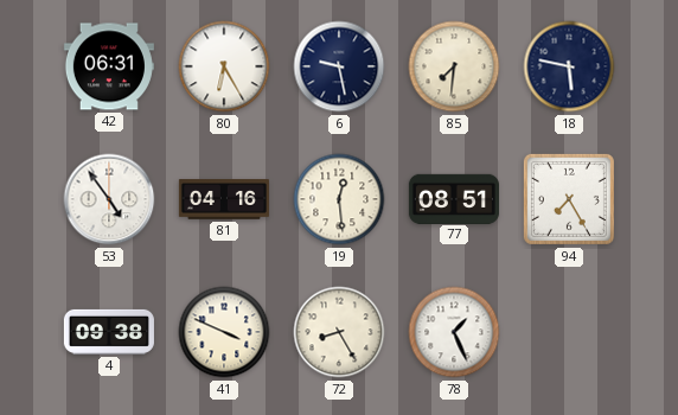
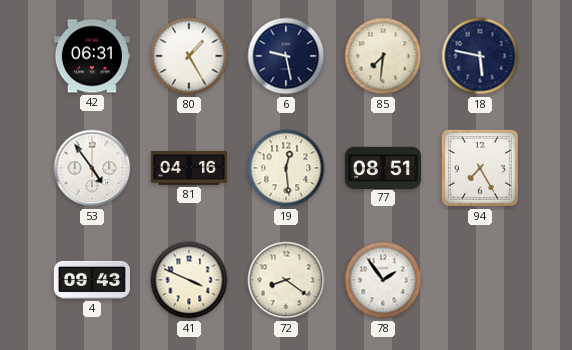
80: 6:25 -> 1:25 (189, 56)
4: 09:38 -> 09:43 (92, 280)
72: 8:25 -> 8:21 (286, 280)
78: 1:26 -> 1:54 (383, 280)
